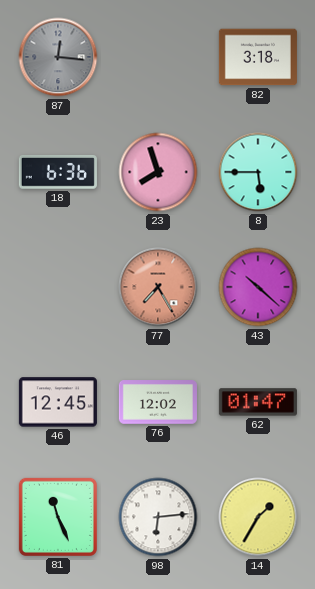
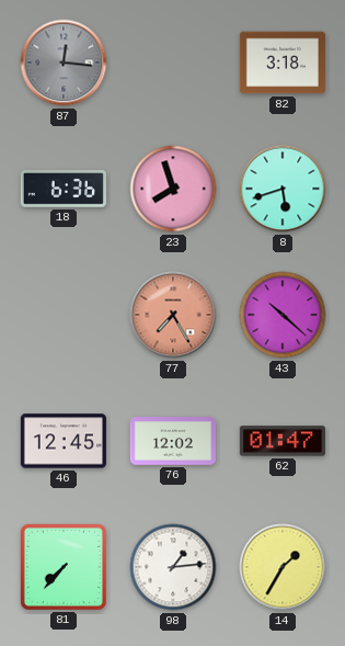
8: 5:45 -> 5:42 (283, 189)
81: 11:26 -> 7:37 (64, 567)
98: 6:14 -> 1:14 (173, 567)
